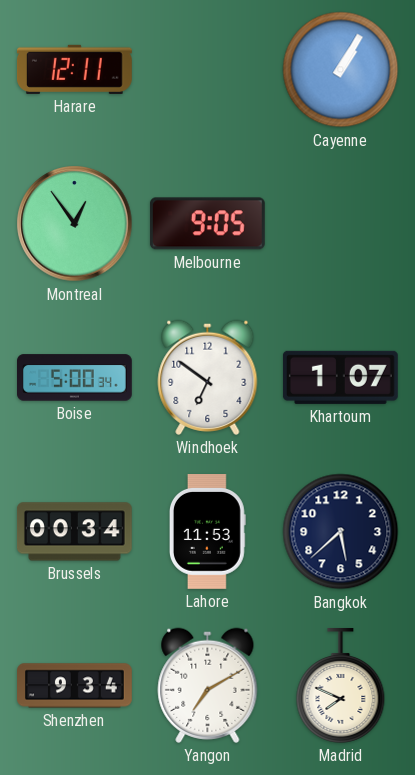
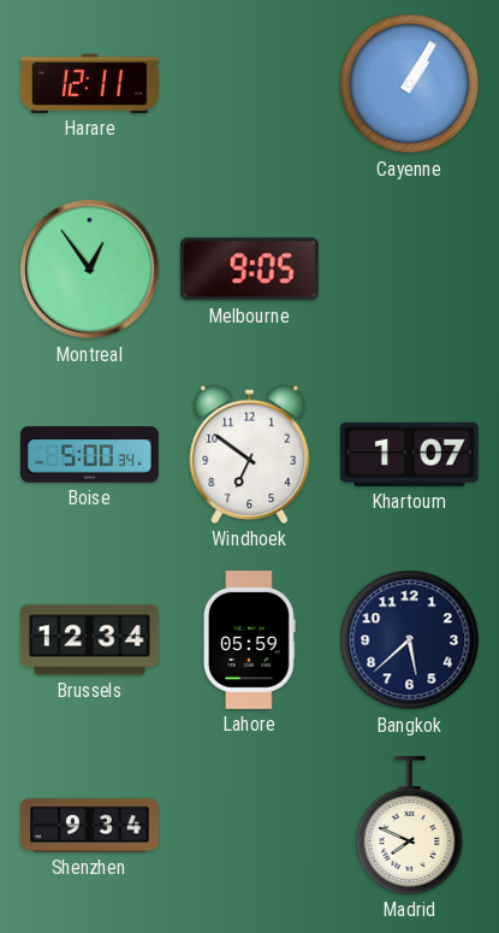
Brussels: 00:34 -> 12:34 (89, 640)
Lahore: 11:53 -> 05:59 (250, 640)
Yangon: 7:10 -> none (208, 685)
